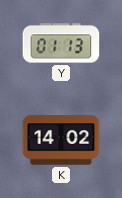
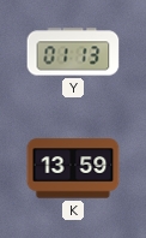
K: 14:02 -> 13:59 (73, 168)
